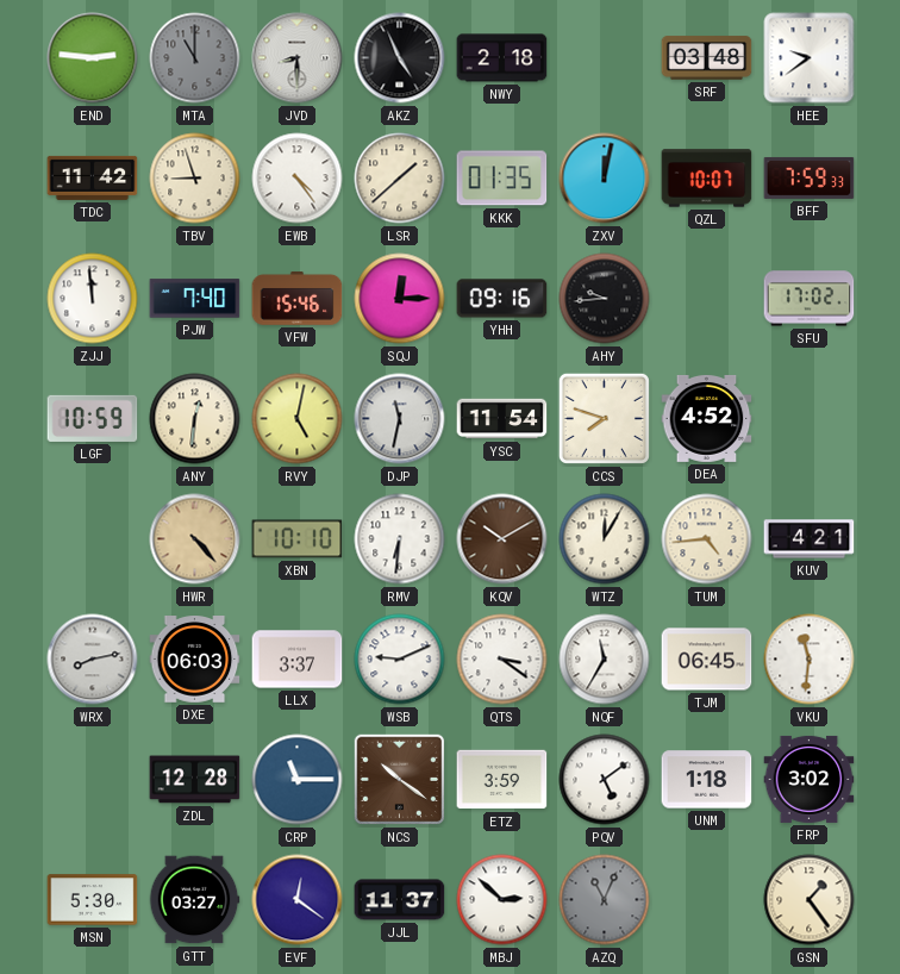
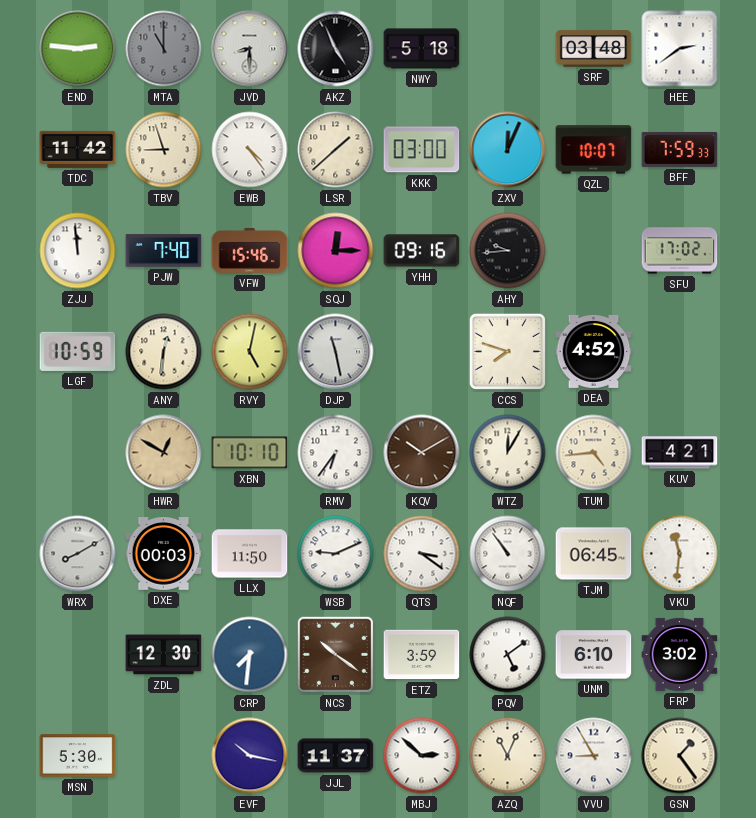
NWY: 2:18 -> 5:18 (422, 49)
HEE: 9:39 -> 2:39 (680, 49)
KKK: 01:35 -> 03:00 (422, 150)
ZXV: 12:02 -> 12:04 (508, 150)
DJP: 11:32 -> 11:28 (336, 352)
YSC: 11:54 -> none (502, 419)
HWR: 4:23 -> 12:50 (164, 453)
RMV: 6:31 -> 6:36 (336, 453)
WRX: 8:13 -> 8:10 (78, 554)
DXE: 06:03 -> 00:03 (164, 554)
LLX: 3:37 -> 11:50 (250, 554)
NQF: 11:35 -> 10:54 (508, 554)
ZDL: 12:28 -> 12:30 (164, 655)
CRP: 11:15 -> 7:31 (250, 655)
UNM: 1:18 -> 6:10 (594, 655)
GTT: 03:27 -> none (194, 900)
EVF: 12:21 -> 10:17 (250, 756)
AZQ dial: grey -> cream (508, 756)
VVU: none -> 8:55 (594, 756)
